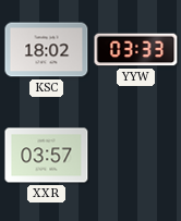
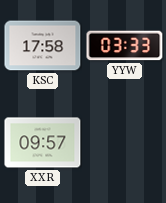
KSC: 18:02 -> 17:58 (43, 46)
XXR: 03:57 -> 09:57 (43, 143)
